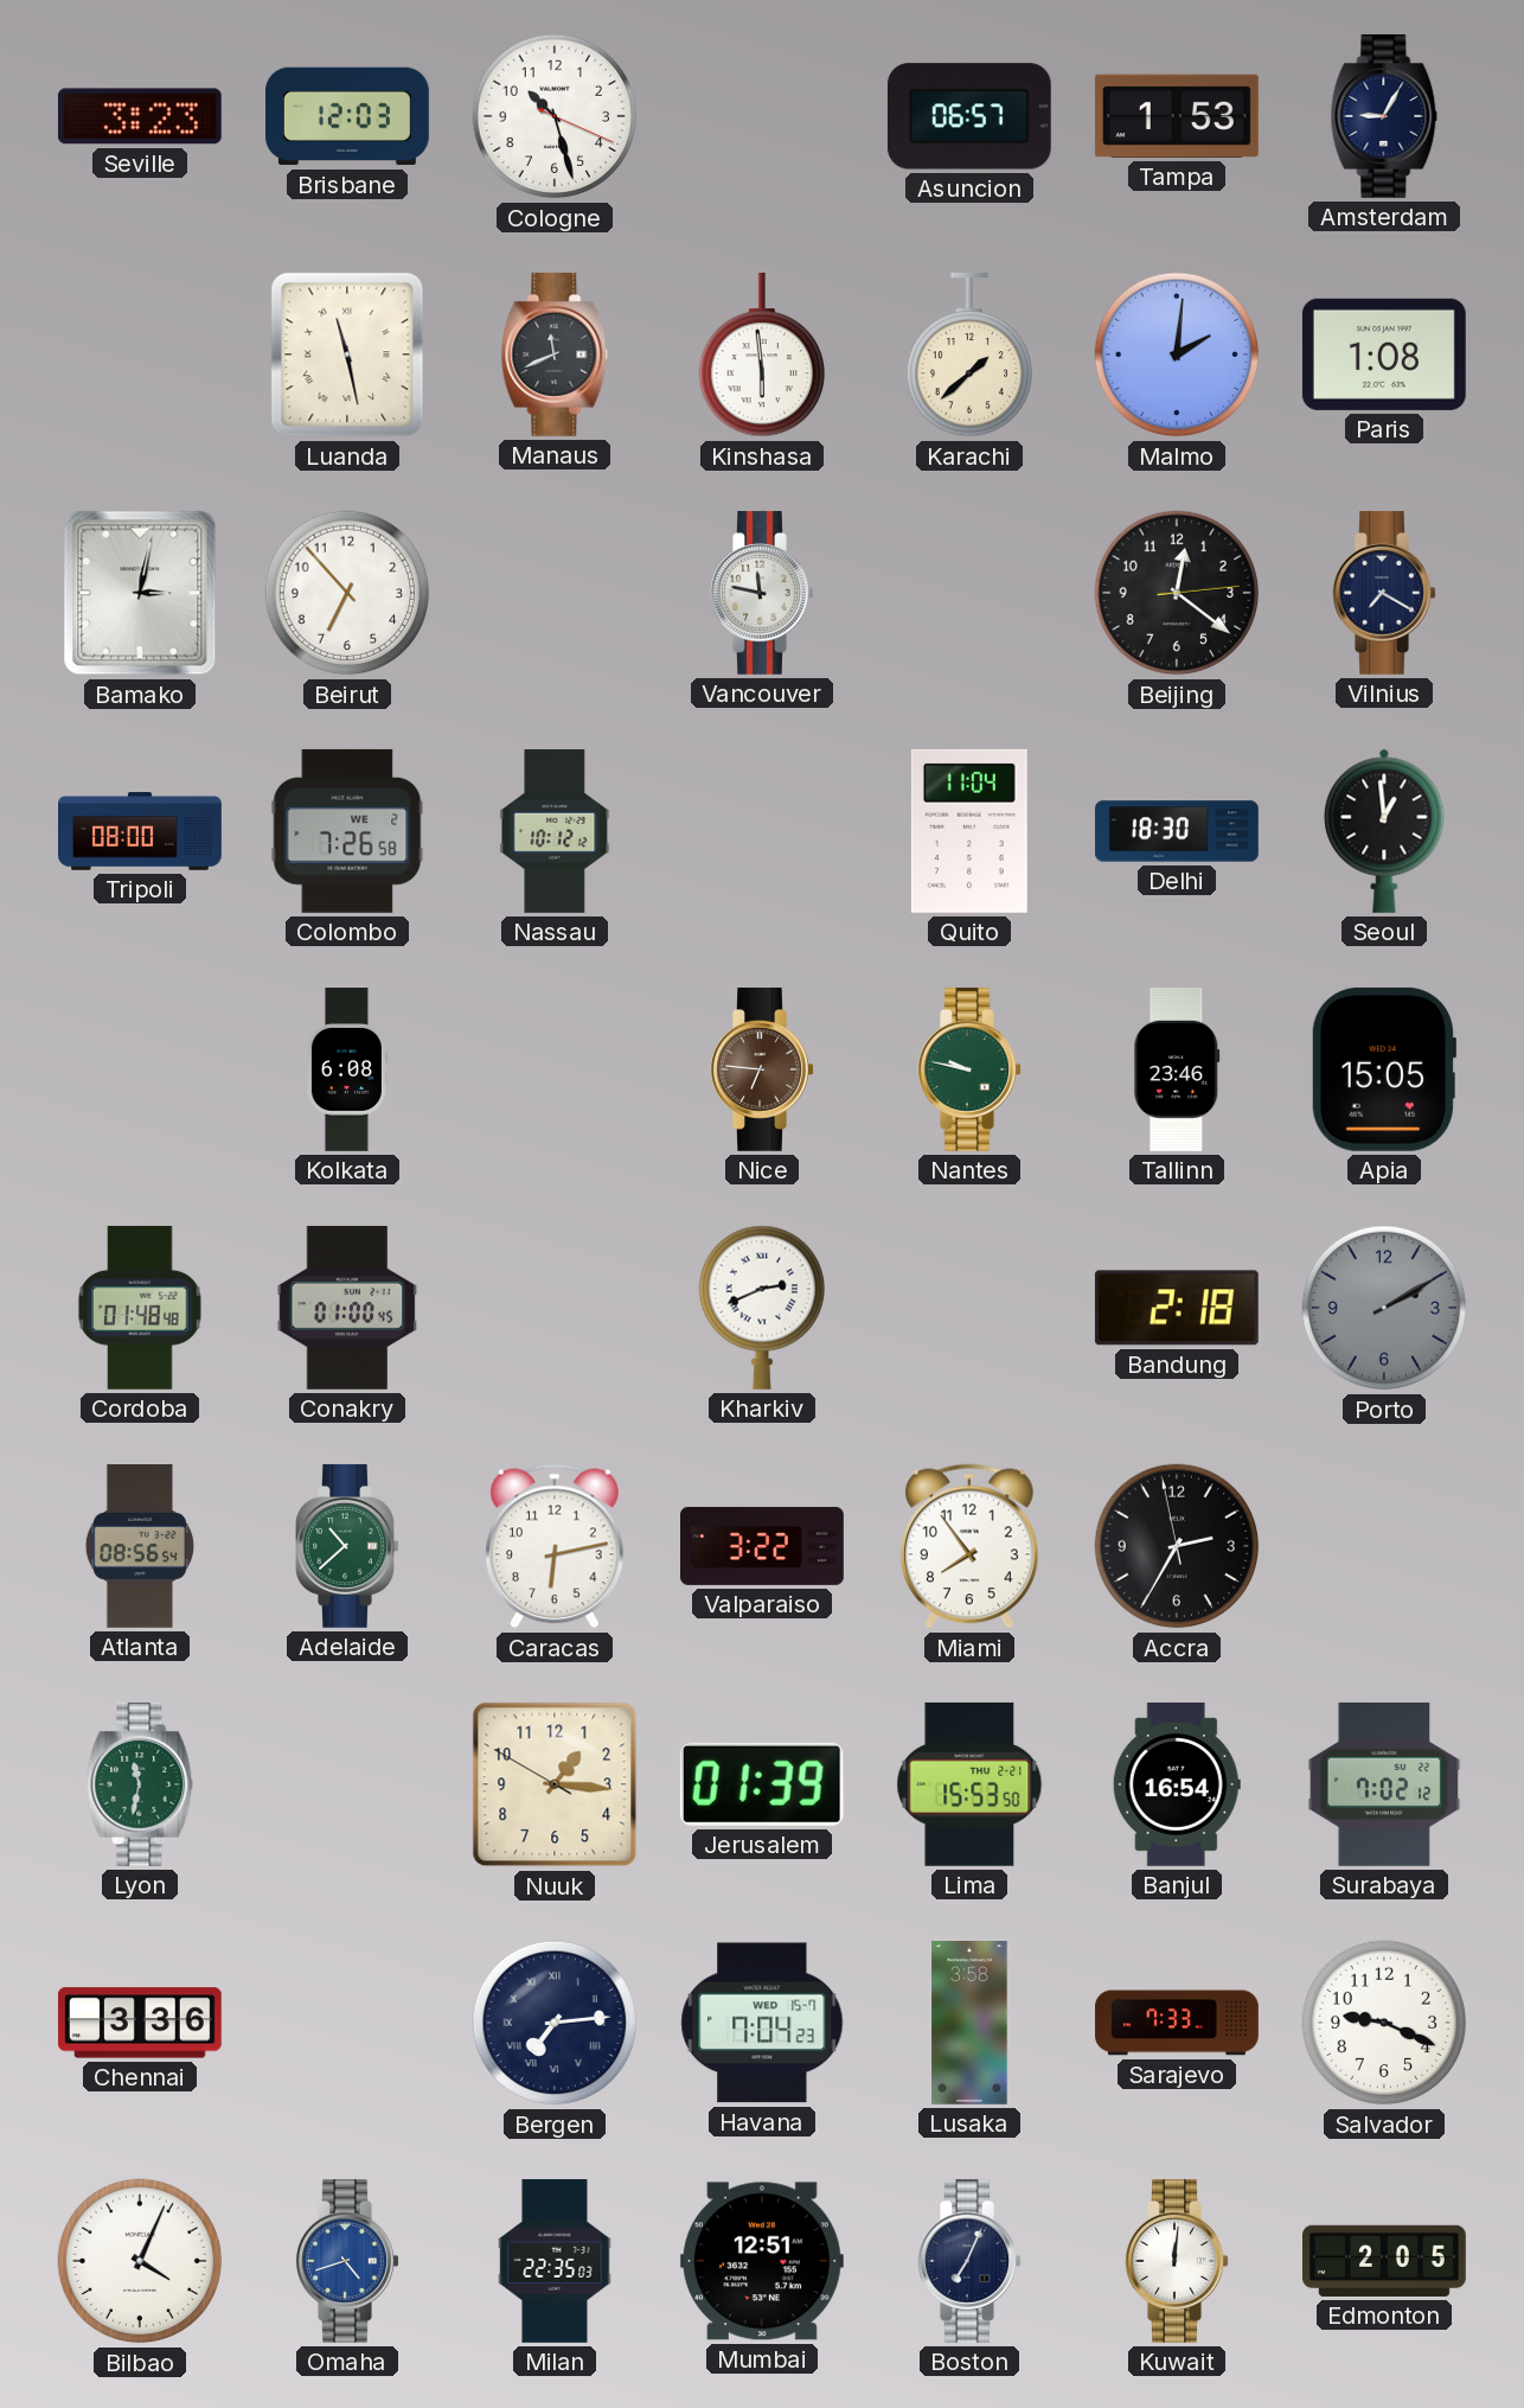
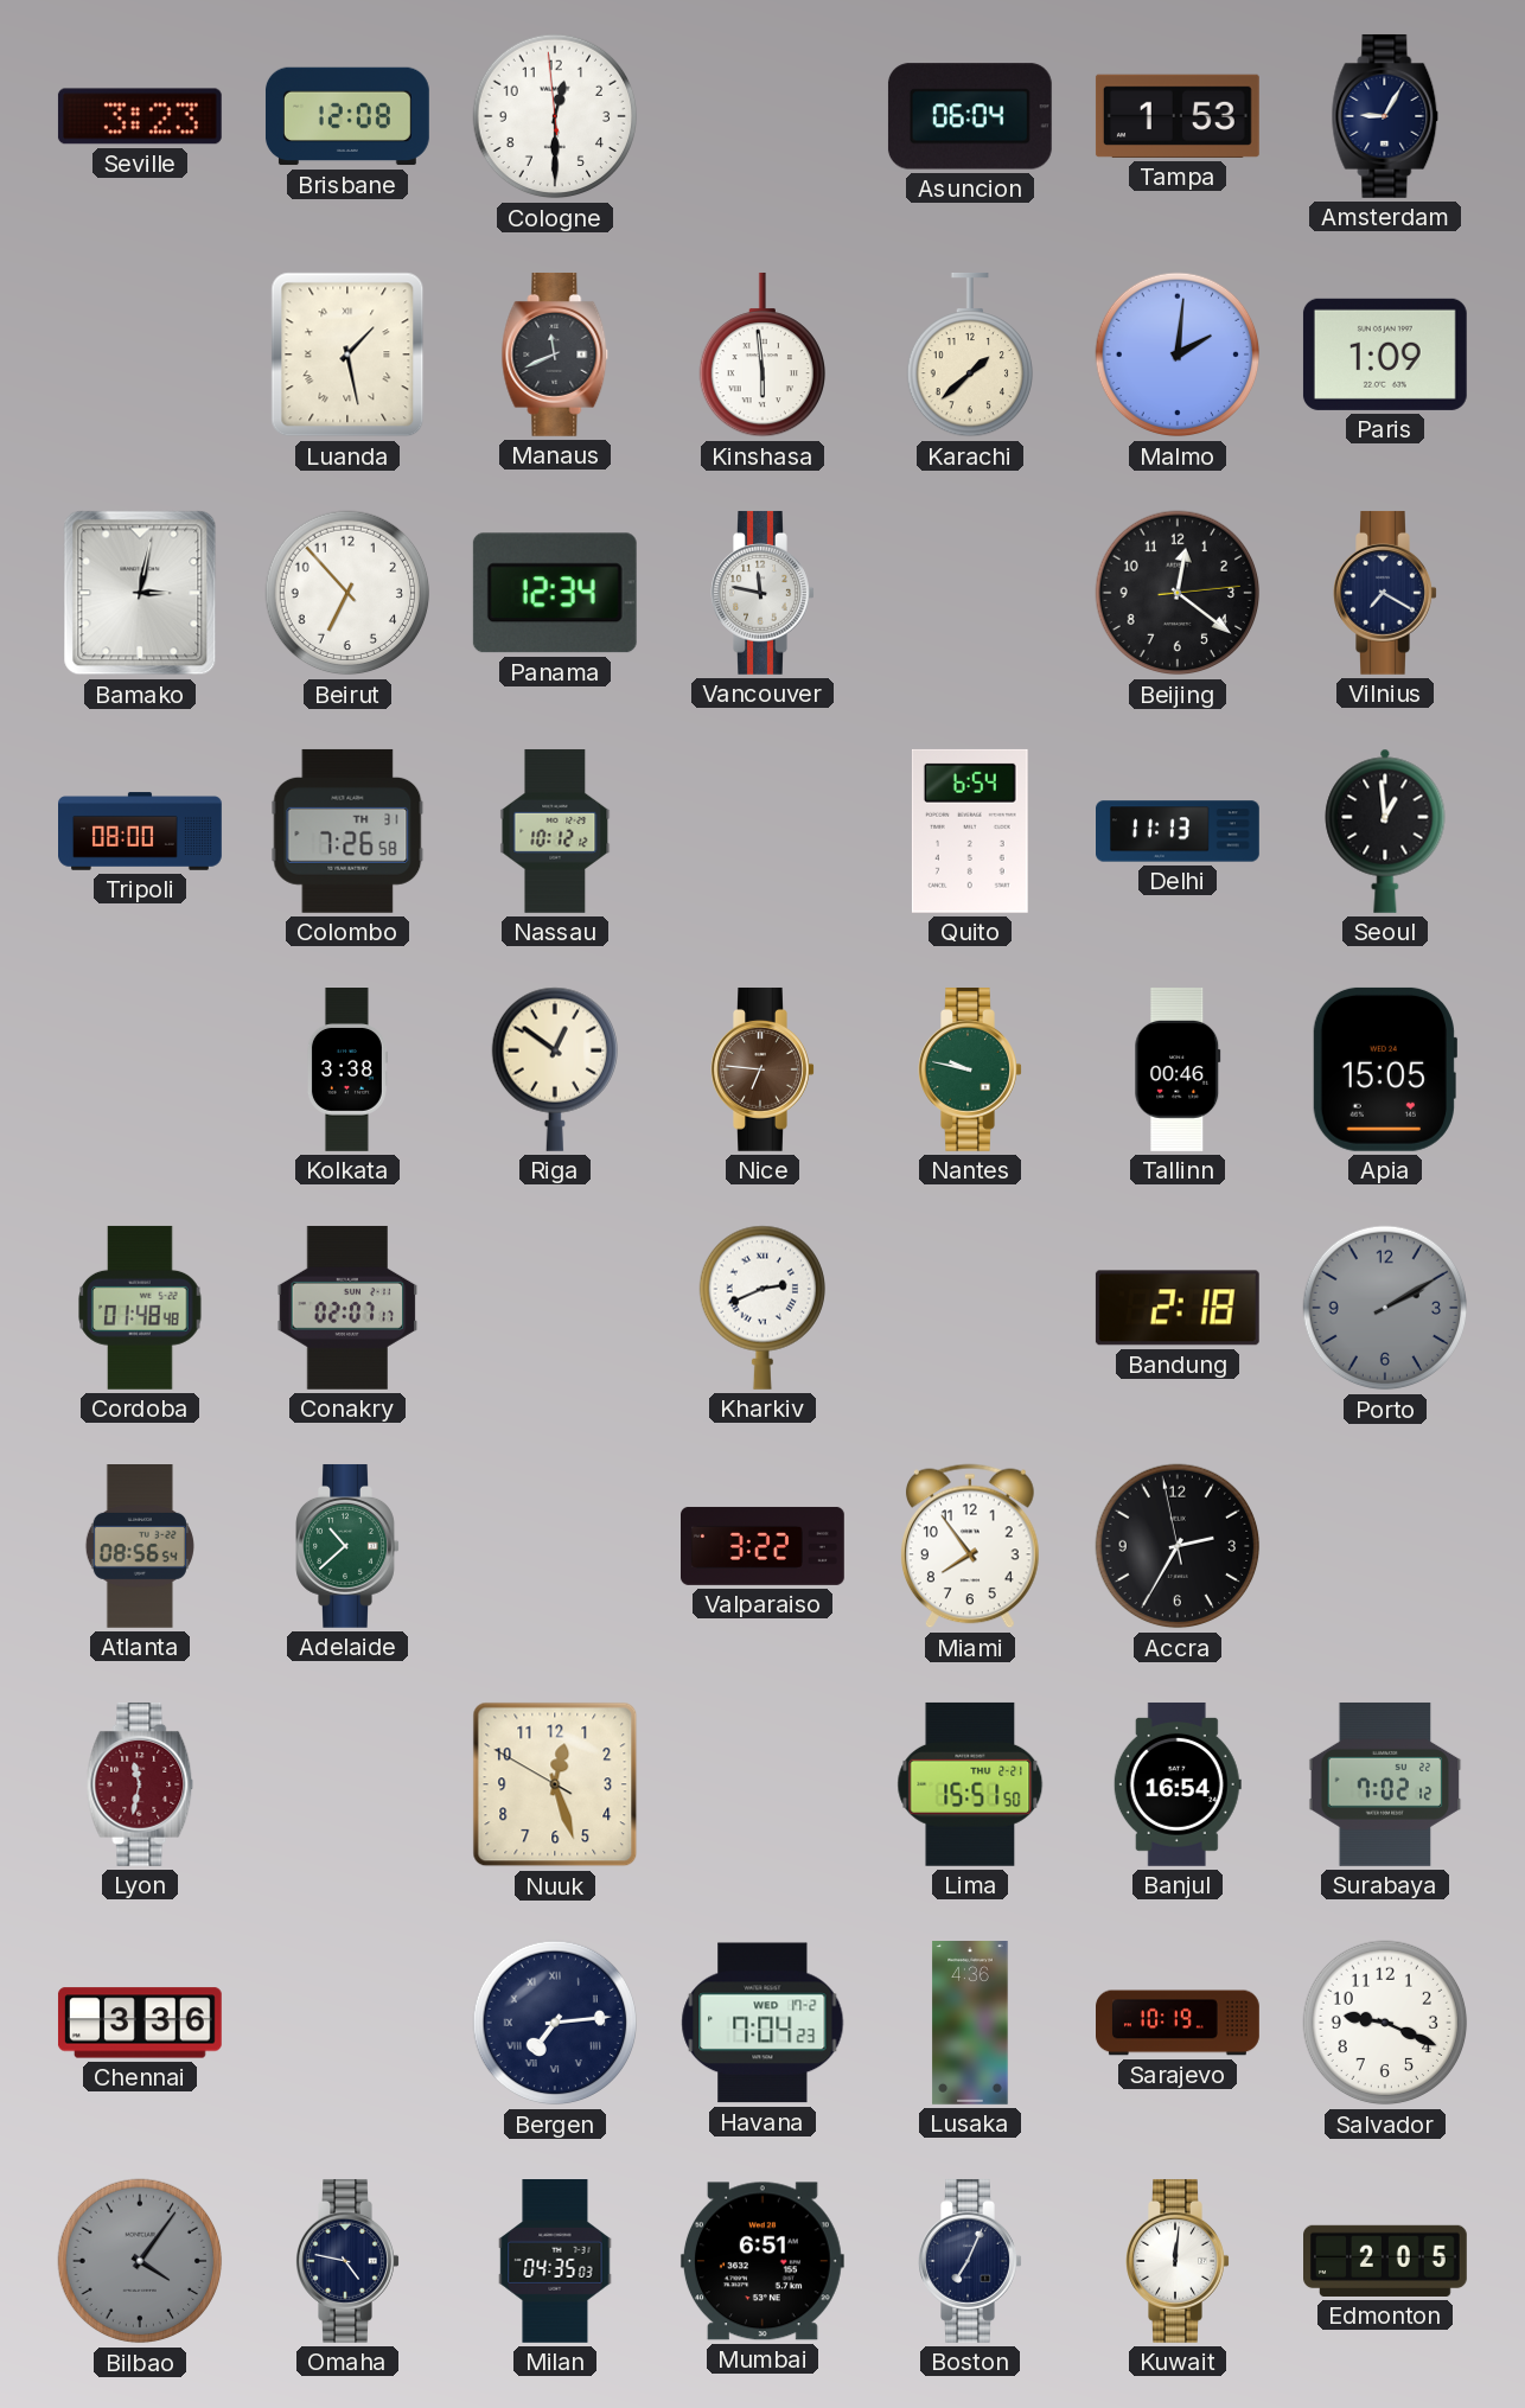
Brisbane: 12:03 -> 12:08 (347, 116)
Cologne: 10:27 -> 12:29 (555, 116)
Asuncion: 06:57 -> 06:04 (970, 116)
Luanda: 11:28 -> 1:28 (347, 355)
Paris: 1:08 -> 1:09 (1385, 355)
Panama: none -> 12:34 (555, 593)
Colombo date: WE 2 -> TH 31 (347, 831)
Quito: 11:04 -> 6:54 (970, 831)
Delhi: 18:30 -> 11:13 (1179, 831)
Kolkata: 6:08 -> 3:38 (346, 1071)
Riga: none -> 12:51 (554, 1069)
Tallinn: 23:46 -> 00:46 (1178, 1069)
Conakry: 01:00 -> 02:07 (347, 1308)
Caracas: 6:13 -> none (556, 1546)
Lyon dial: green -> burgundy (140, 1784)
Nuuk: 1:15 -> 12:26 (555, 1784)
Jerusalem: 01:39 -> none (762, 1784)
Lima: 15:53 -> 15:51 (970, 1784)
Havana date: WED 15-7 -> WED 17-2 (762, 2023)
Lusaka: 3:58 -> 4:36 (970, 2024)
Sarajevo: 7:33 -> 10:19 (1179, 2023)
Bilbao: 4:04 -> 4:06 (140, 2261)
Bilbao dial: white -> grey (140, 2261)
Omaha: 4:42 -> 4:47 (347, 2261)
Omaha dial: blue -> navy (347, 2261)
Milan: 22:35 -> 04:35 (555, 2262)
Mumbai: 12:51 -> 6:51 (762, 2261)
